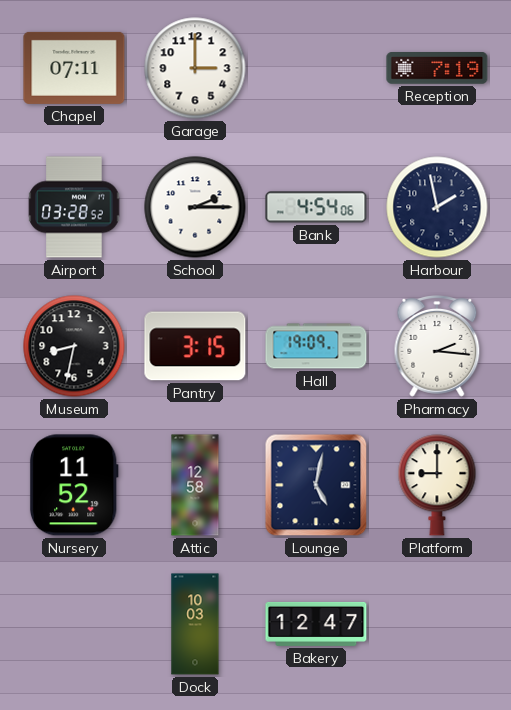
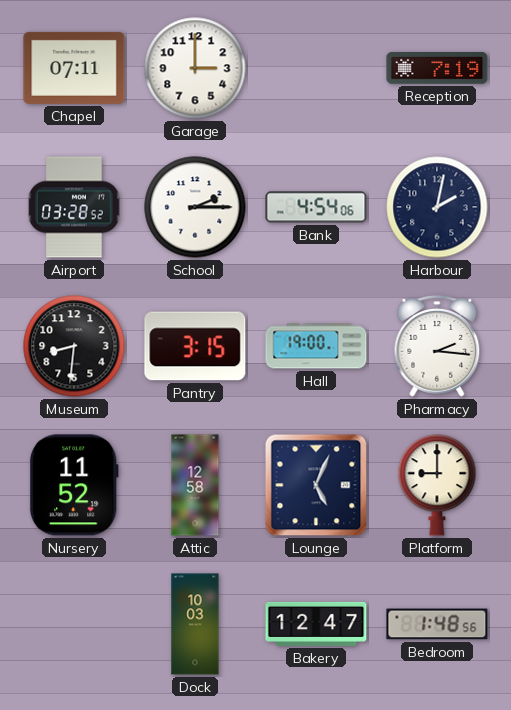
Harbour: 1:58 -> 2:02 (437, 207)
Museum: 8:32 -> 8:31 (74, 346)
Hall: 19:09 -> 19:00 (316, 346)
Lounge: 5:02 -> 5:04 (316, 485)
Bedroom: none -> 1:48 (437, 624)
